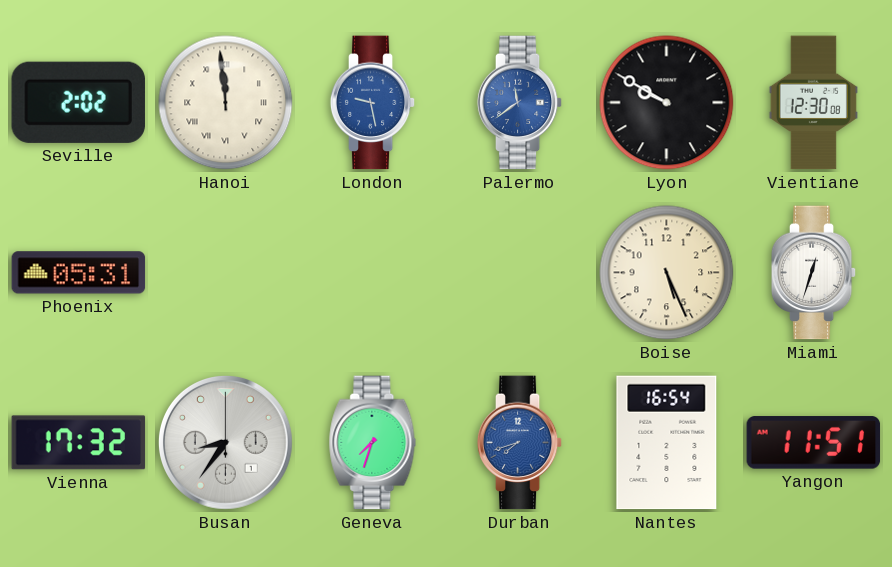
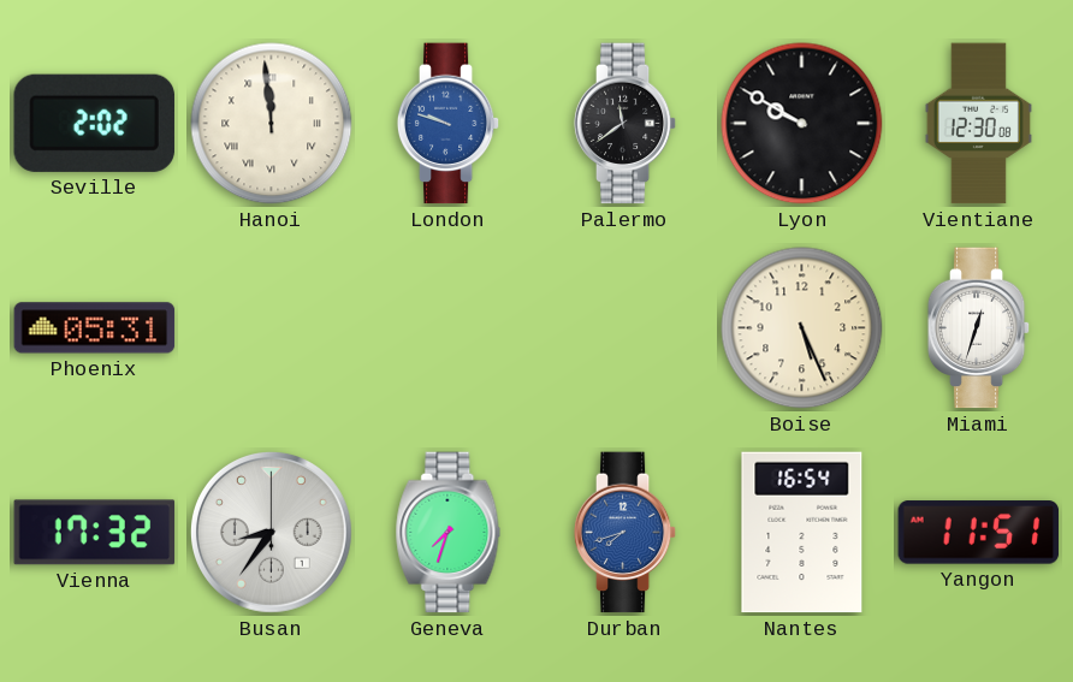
London: 9:28 -> 9:48 (449, 124)
Palermo dial: blue -> black (626, 124)
